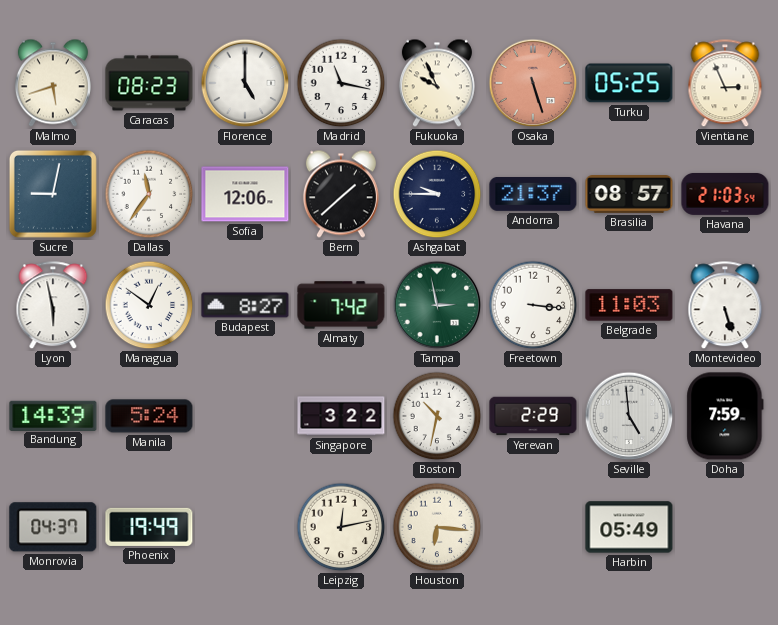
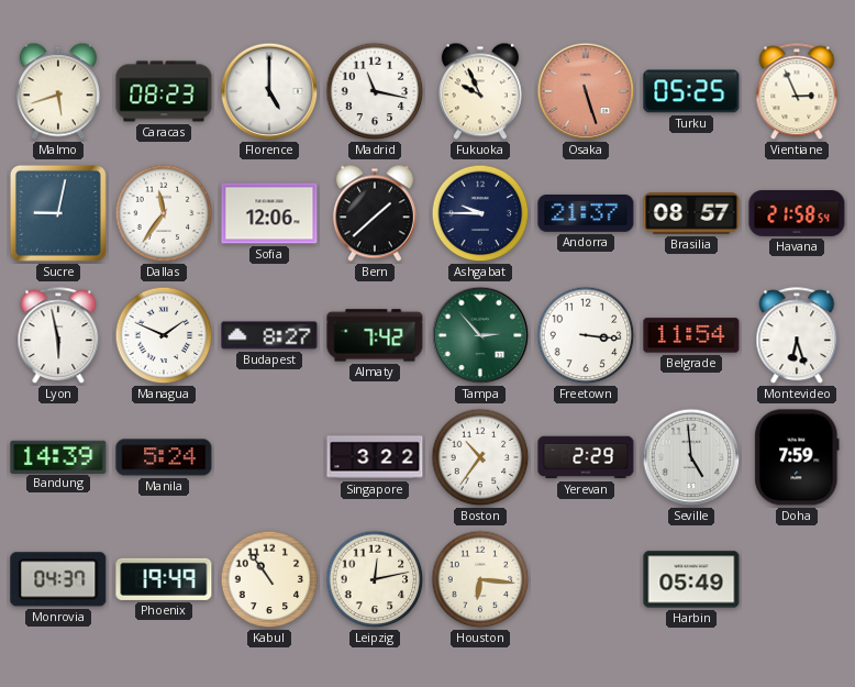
Havana: 21:03 -> 21:58 (797, 213)
Managua: 12:51 -> 1:49 (164, 335)
Tampa: 2:58 -> 2:53 (480, 335)
Belgrade: 11:03 -> 11:54 (691, 335)
Montevideo: 5:27 -> 6:27 (797, 336)
Boston: 10:32 -> 10:36 (480, 457)
Kabul: none -> 10:54 (269, 579)
